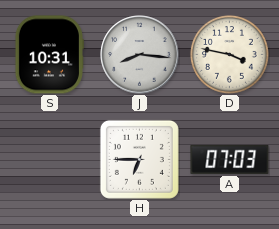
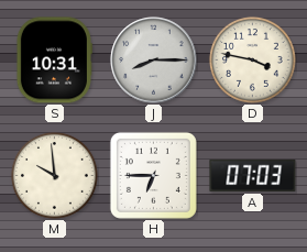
J: 8:16 -> 8:15 (154, 61)
M: none -> 9:59 (55, 176)
